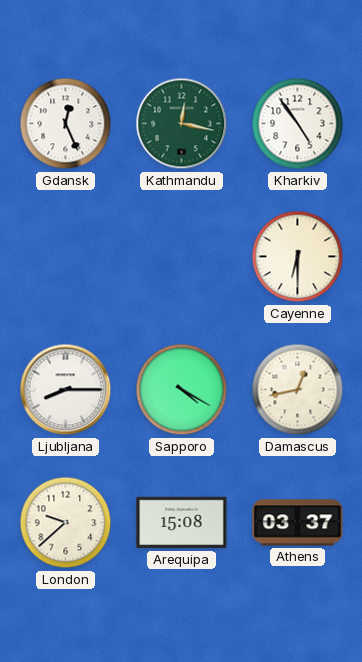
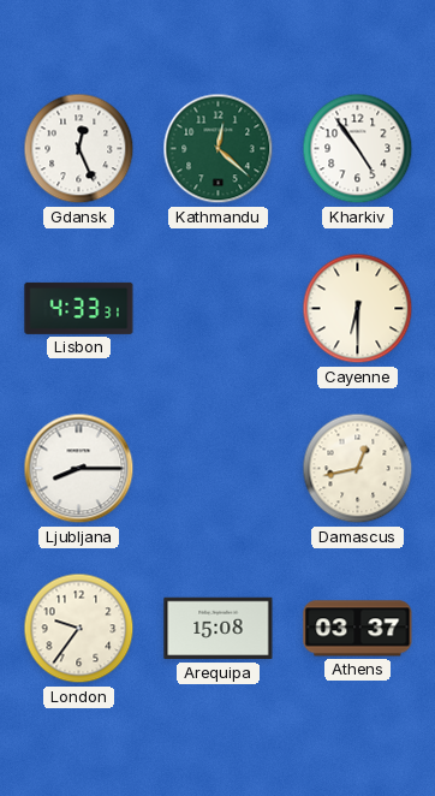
Kathmandu: 12:17 -> 12:22 (219, 149)
Lisbon: none -> 4:33 (79, 308)
Sapporo: 4:20 -> none (182, 390)
London: 9:38 -> 9:36 (79, 629)
